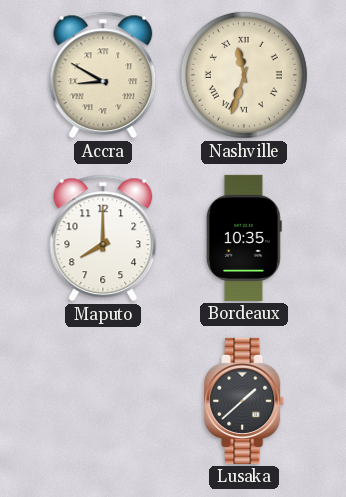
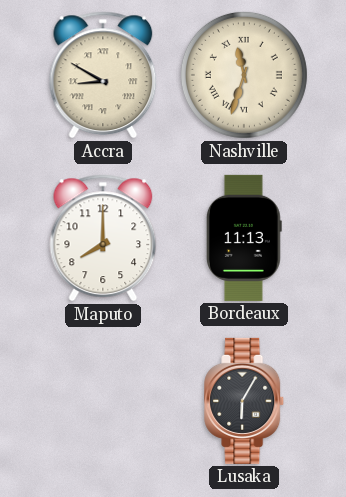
Bordeaux: 10:35 -> 11:13 (244, 238)
Lusaka: 1:38 -> 6:05 (245, 401)
